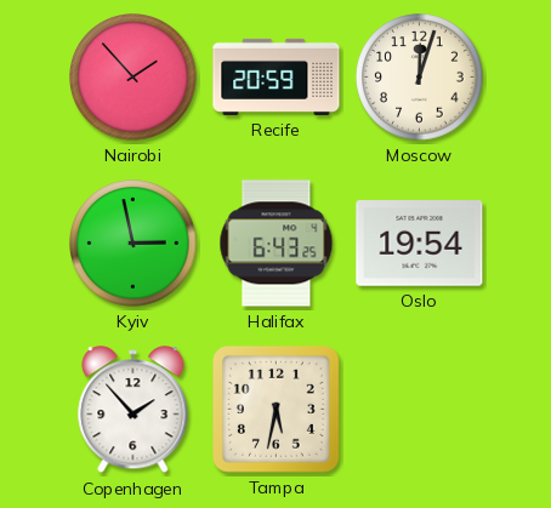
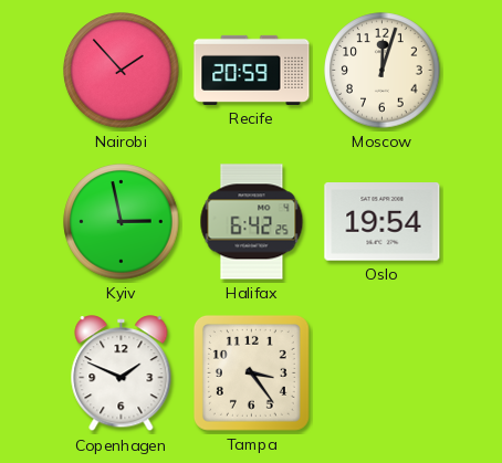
Halifax: 6:43 -> 6:42 (252, 222)
Copenhagen: 1:53 -> 1:49 (122, 373)
Tampa: 5:32 -> 3:24 (251, 372)
